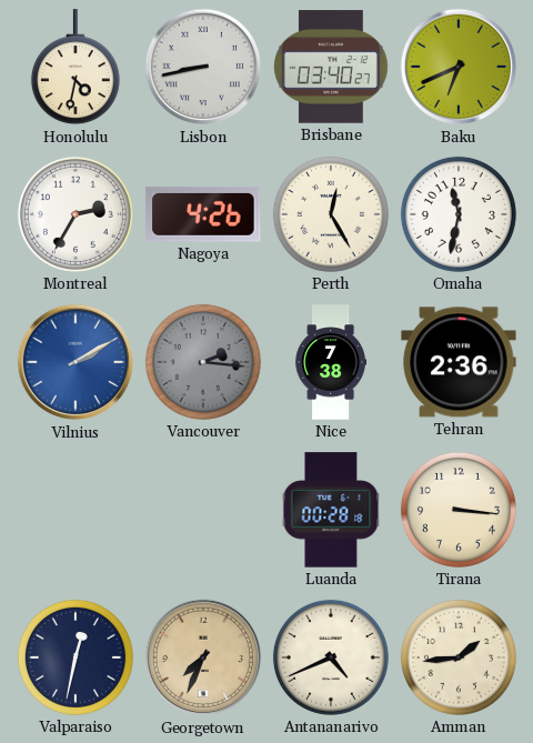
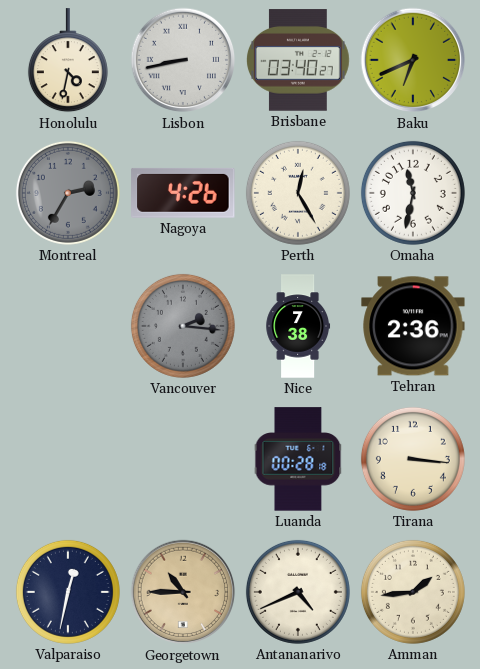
Montreal dial: white -> grey (68, 193)
Vilnius: 2:10 -> none (76, 362)
Georgetown: 7:34 -> 10:45 (183, 592)
